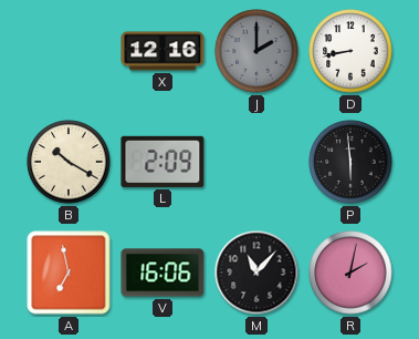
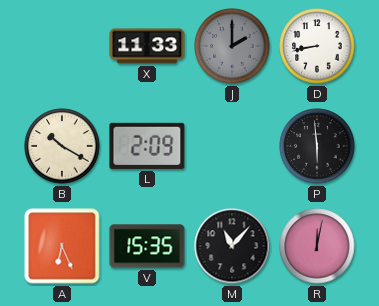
X: 12:16 -> 11:33 (147, 46)
A: 6:58 -> 6:26 (62, 246)
V: 16:06 -> 15:35 (147, 246)
R: 2:02 -> 12:02 (317, 246)
